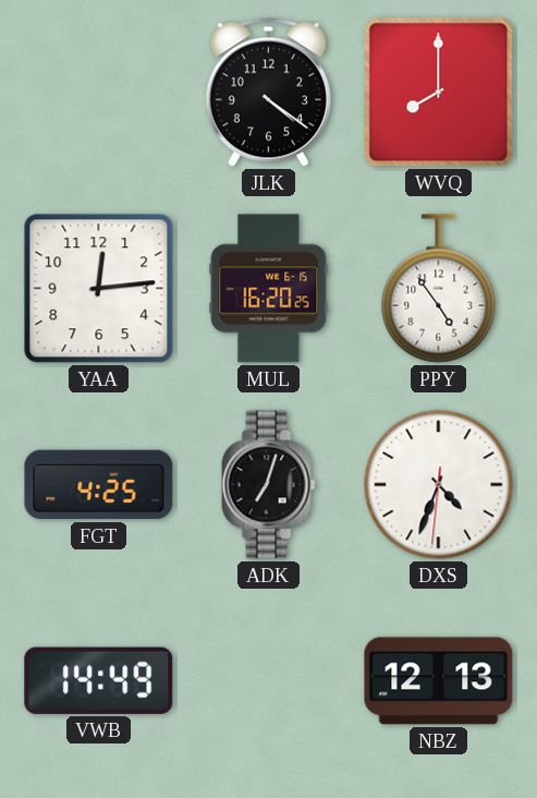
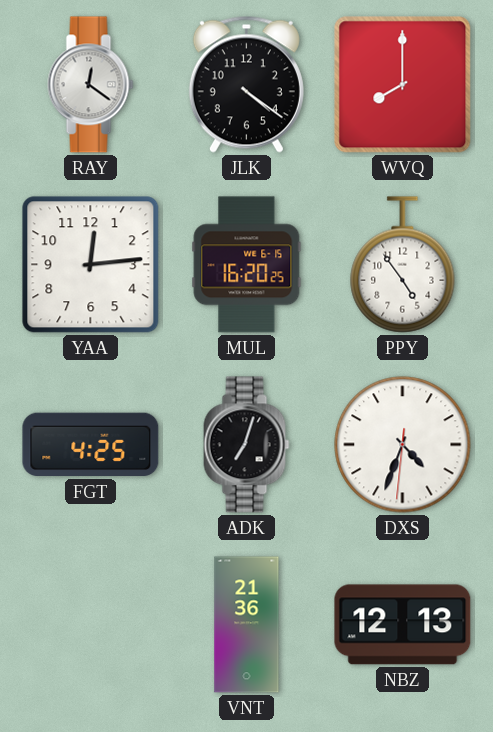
RAY: none -> 12:21 (91, 85)
VWB: 14:49 -> none (99, 680)
VNT: none -> 21:36 (247, 625)
